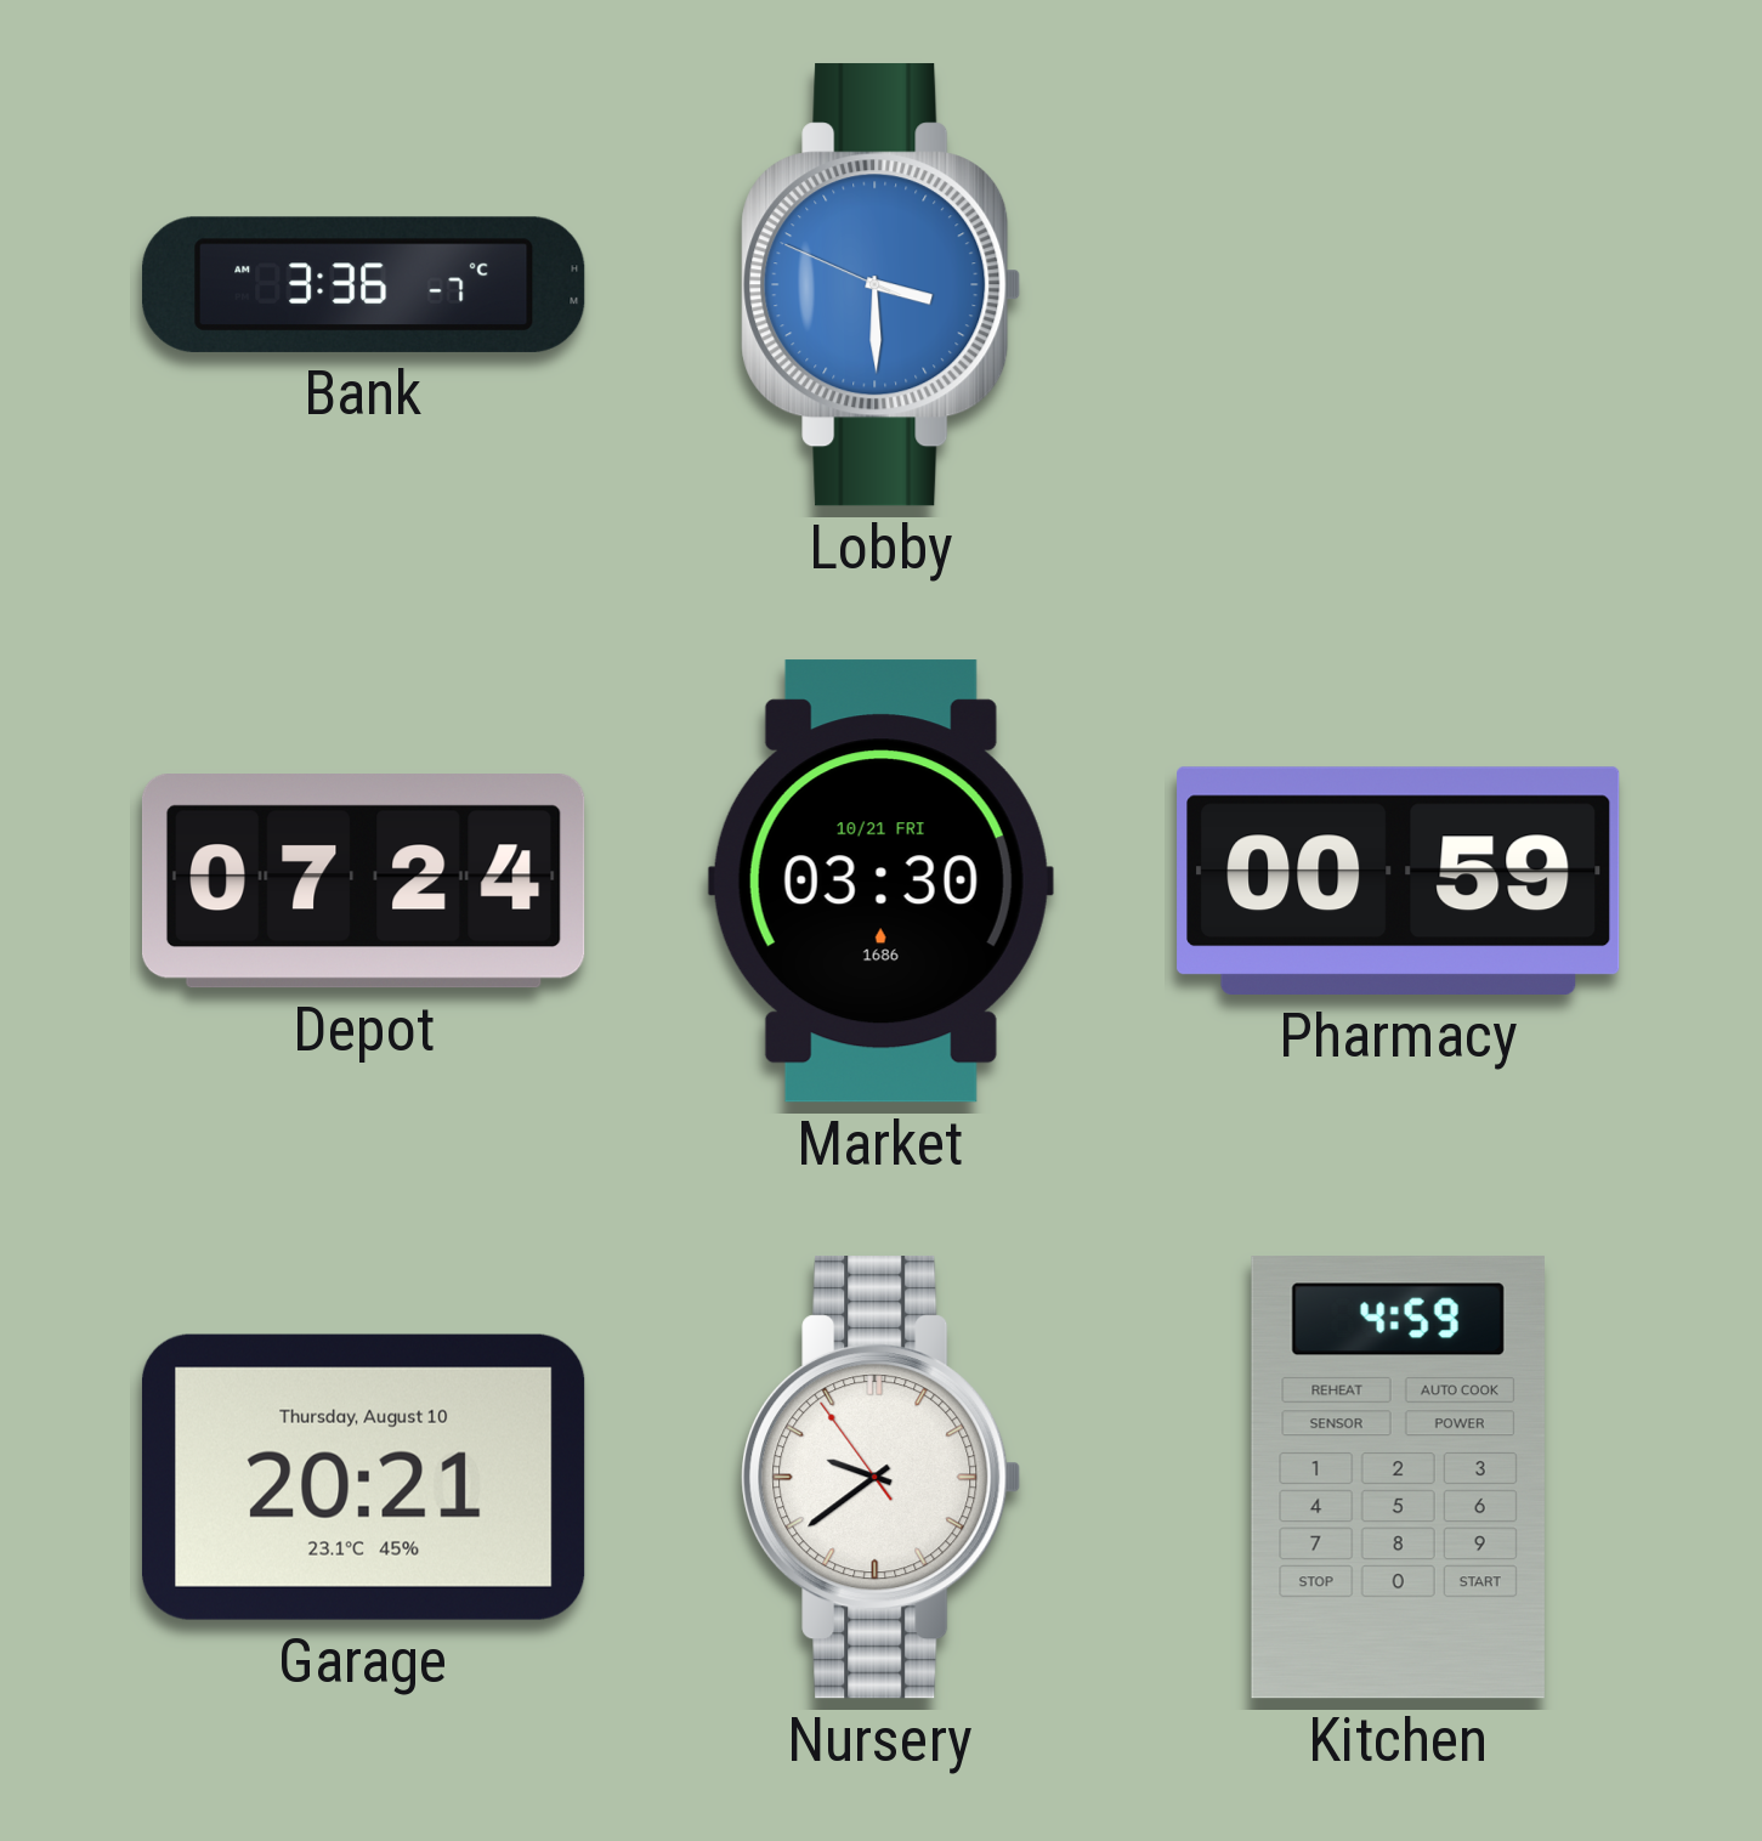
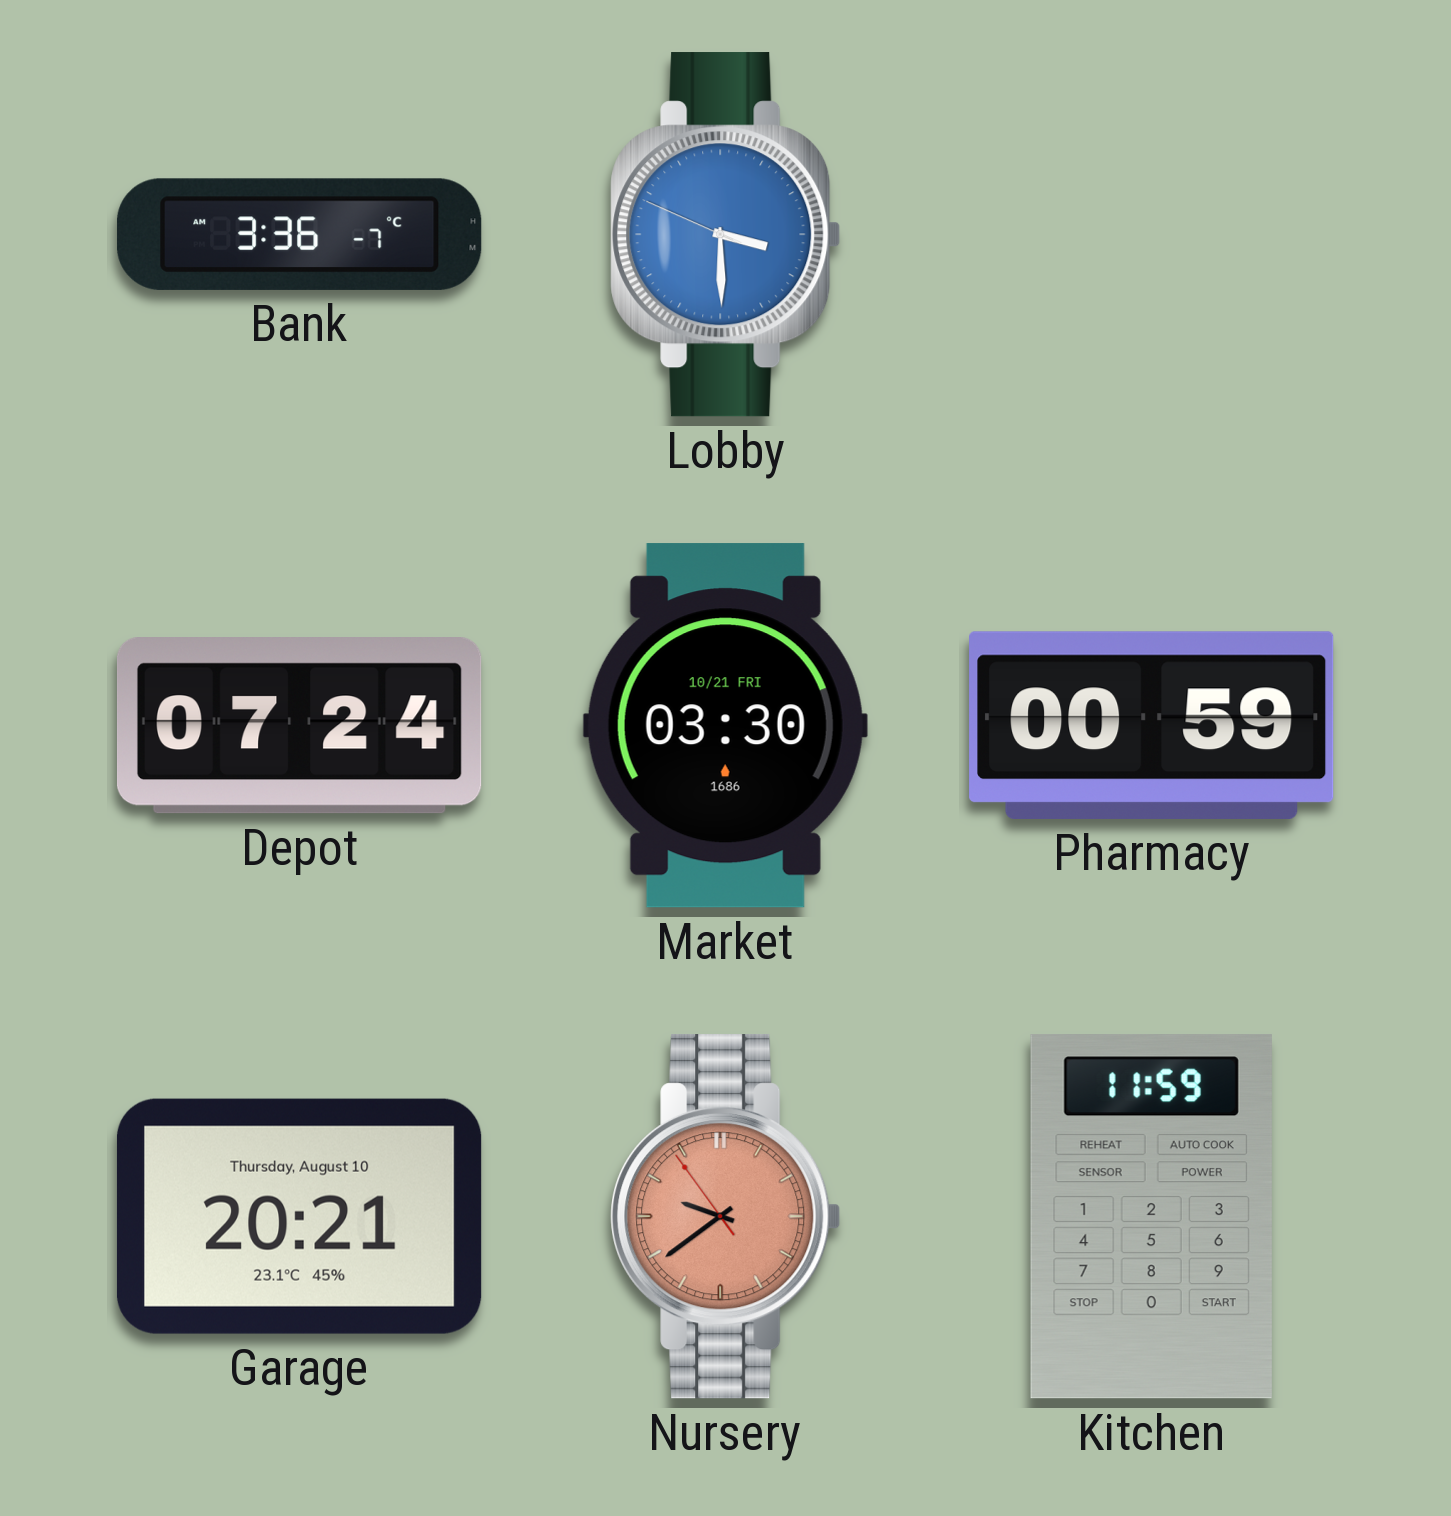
Nursery dial: white -> salmon (726, 1217)
Kitchen: 4:59 -> 11:59 (1151, 1217)
